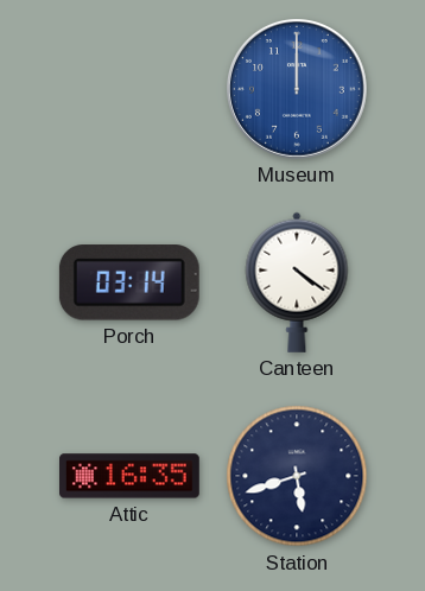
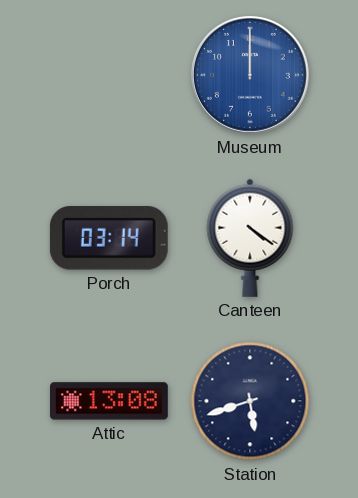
Attic: 16:35 -> 13:08 (110, 401)
